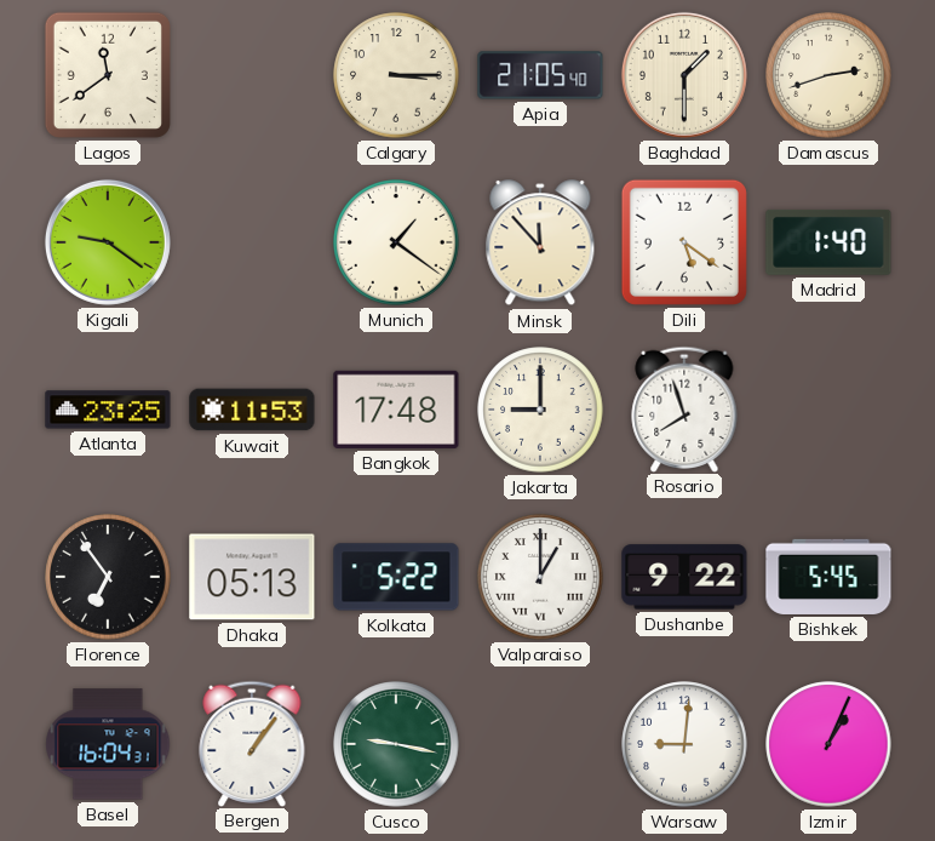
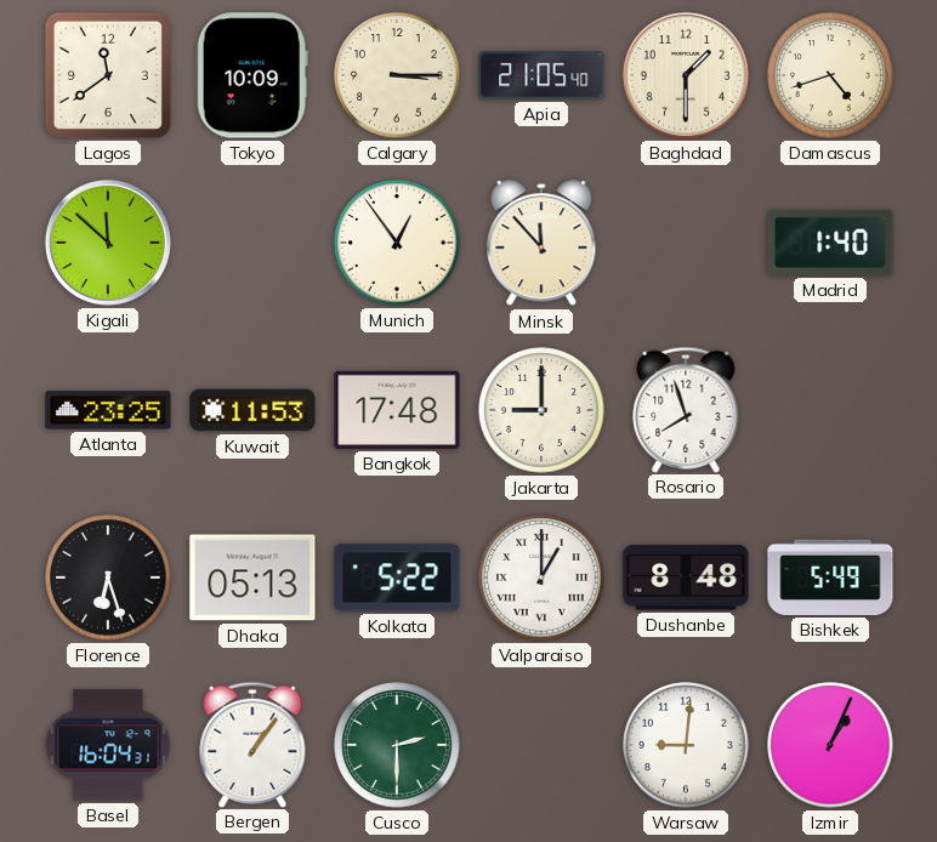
Tokyo: none -> 10:09 (252, 75)
Damascus: 2:42 -> 4:42 (830, 75)
Kigali: 9:21 -> 11:52 (108, 243)
Munich: 1:21 -> 12:54 (397, 243)
Dili: 5:21 -> none (684, 242)
Florence: 6:54 -> 6:27 (108, 578)
Dushanbe: 9:22 -> 8:48 (686, 578)
Bishkek: 5:45 -> 5:49 (830, 578)
Cusco: 9:17 -> 2:30 (397, 745)
